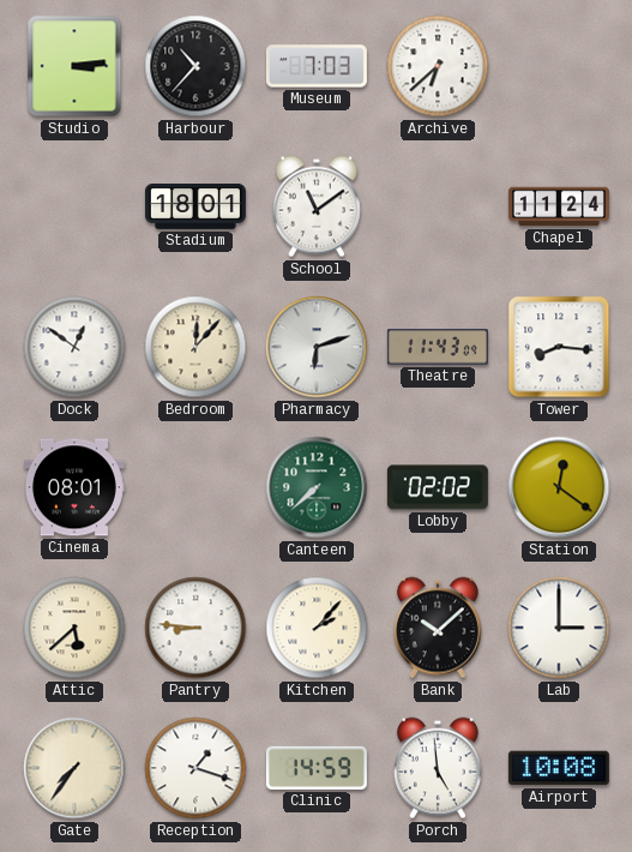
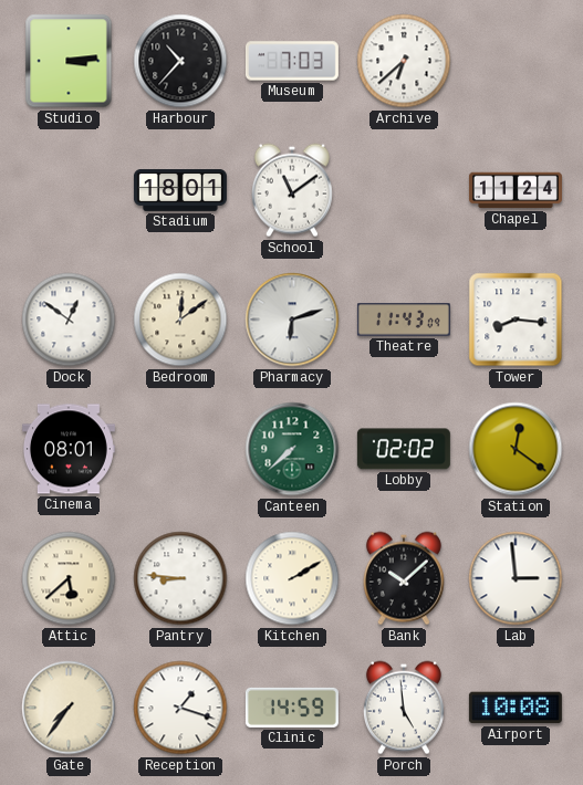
Bedroom: 12:07 -> 12:09 (180, 320)
Kitchen: 2:07 -> 2:10 (292, 578)
Lab: 3:00 -> 2:59 (516, 578)
